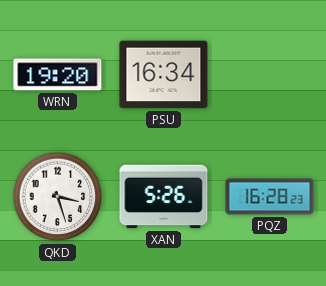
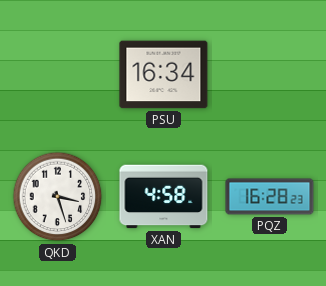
WRN: 19:20 -> none (58, 75)
XAN: 5:26 -> 4:58 (164, 197)
